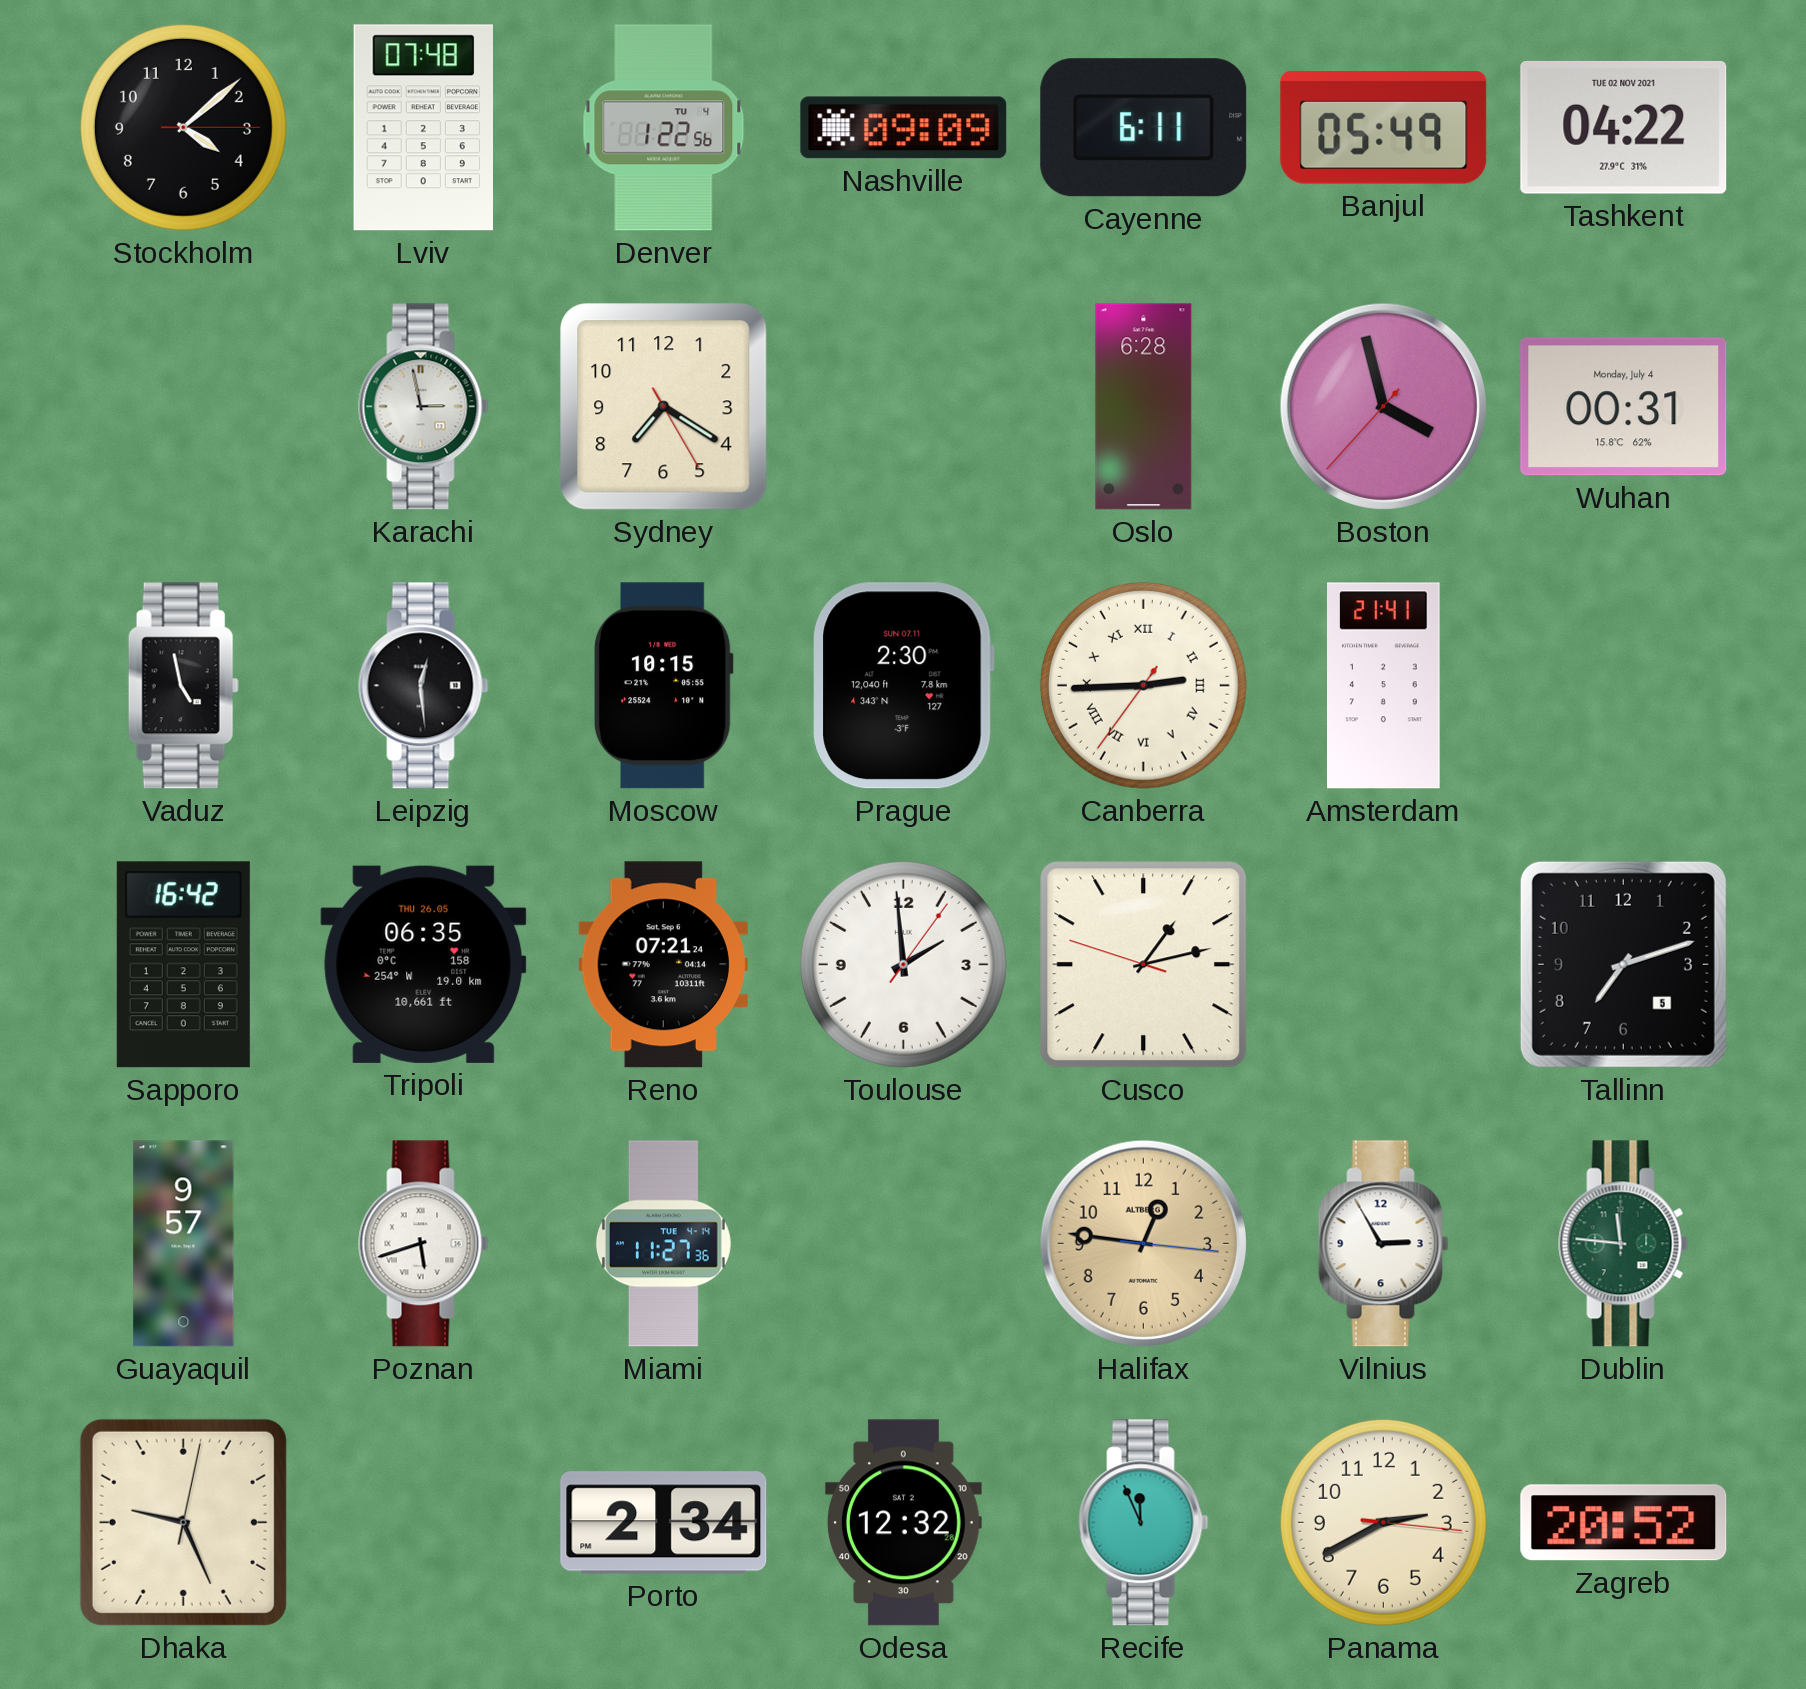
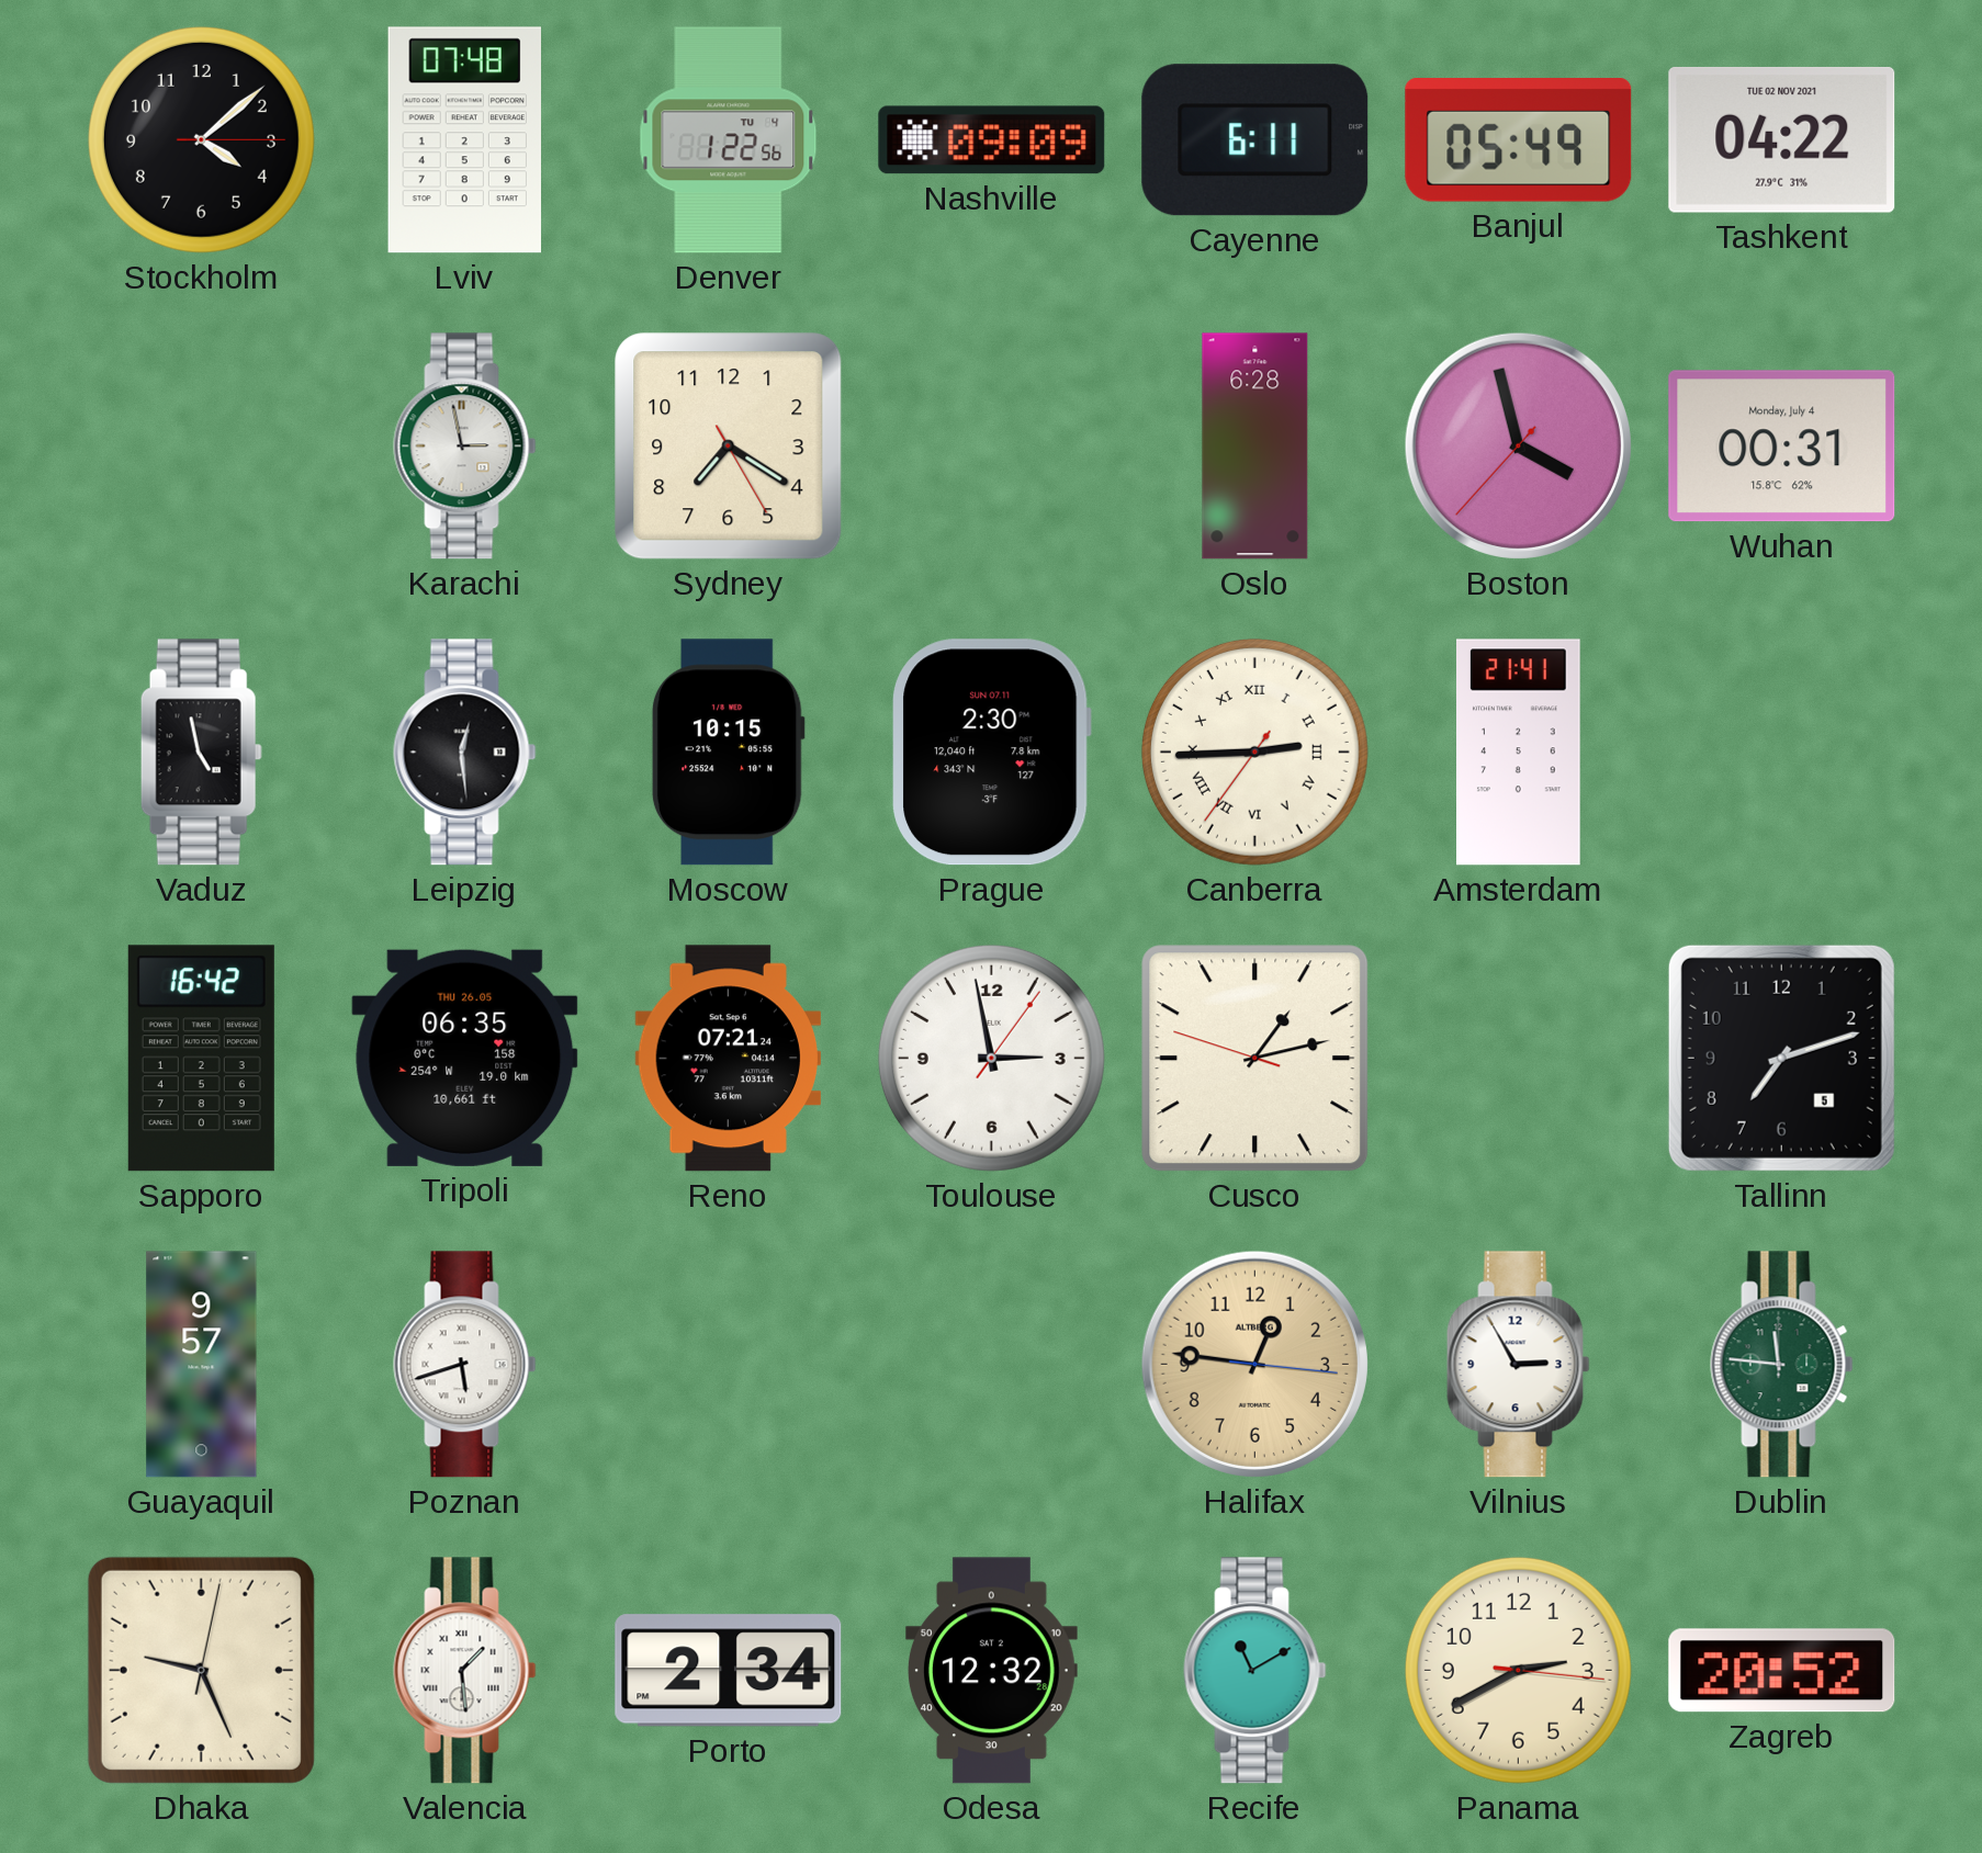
Toulouse: 1:59 -> 2:58 (991, 1058)
Miami: 11:27 -> none (663, 1244)
Valencia: none -> 1:29 (465, 1671)
Recife: 11:56 -> 11:10 (1255, 1671)
